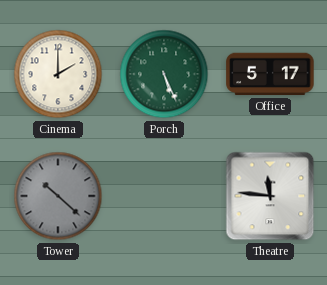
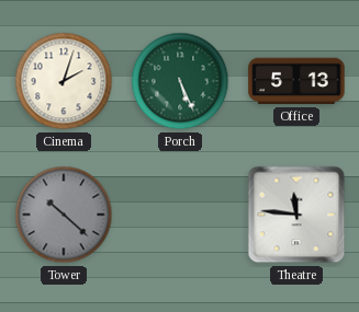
Cinema: 2:00 -> 2:03 (64, 81)
Office: 5:17 -> 5:13 (296, 81)
